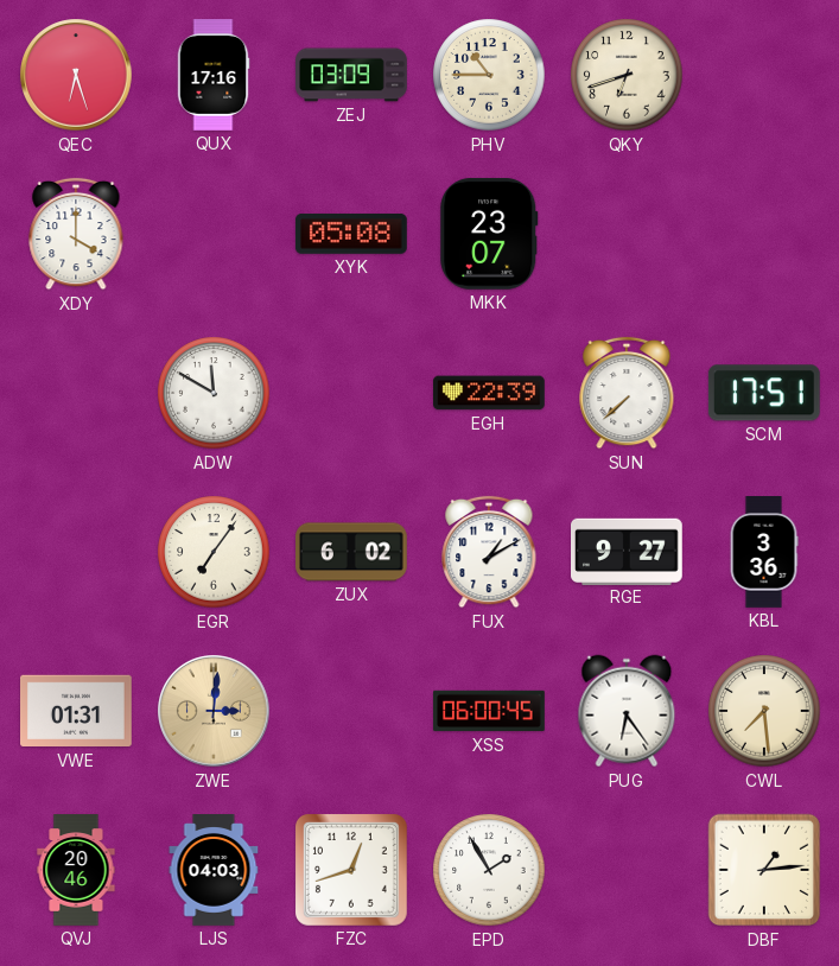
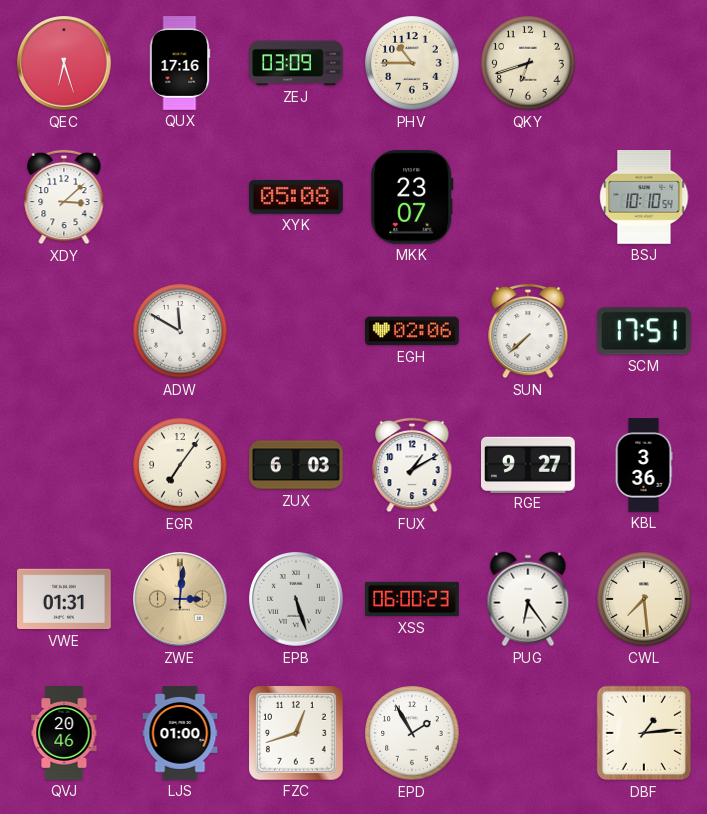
XDY: 4:00 -> 3:08 (64, 197)
BSJ: none -> 10:10 (644, 198)
EGH: 22:39 -> 02:06 (413, 331)
ZUX: 6:02 -> 6:03 (297, 465)
EPB: none -> 5:27 (296, 599)
XSS: 06:00:45 -> 06:00:23 (412, 599)
LJS: 04:03 -> 01:00 (180, 733)
